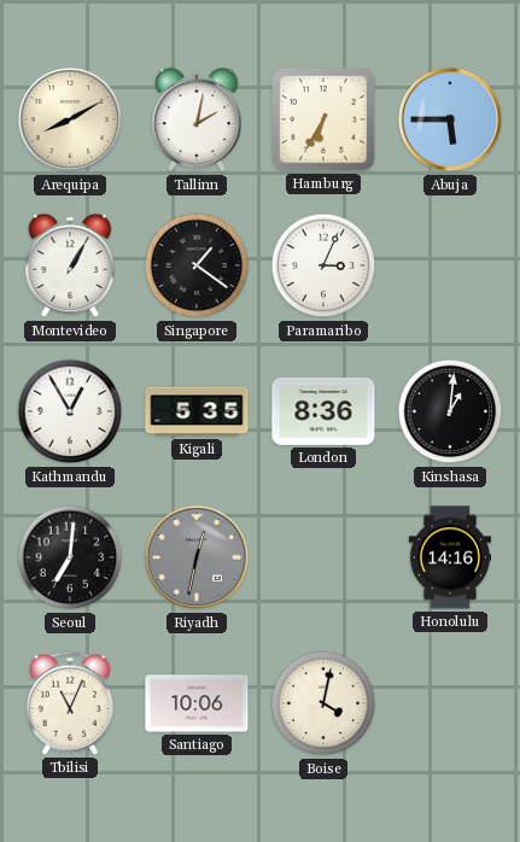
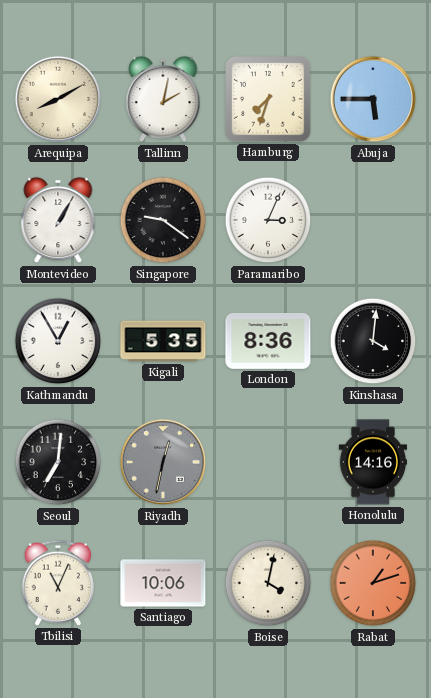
Hamburg: 6:35 -> 7:33 (269, 100)
Singapore: 1:21 -> 9:21 (163, 220)
Kinshasa: 1:01 -> 4:01 (373, 341)
Rabat: none -> 1:12 (373, 583)
